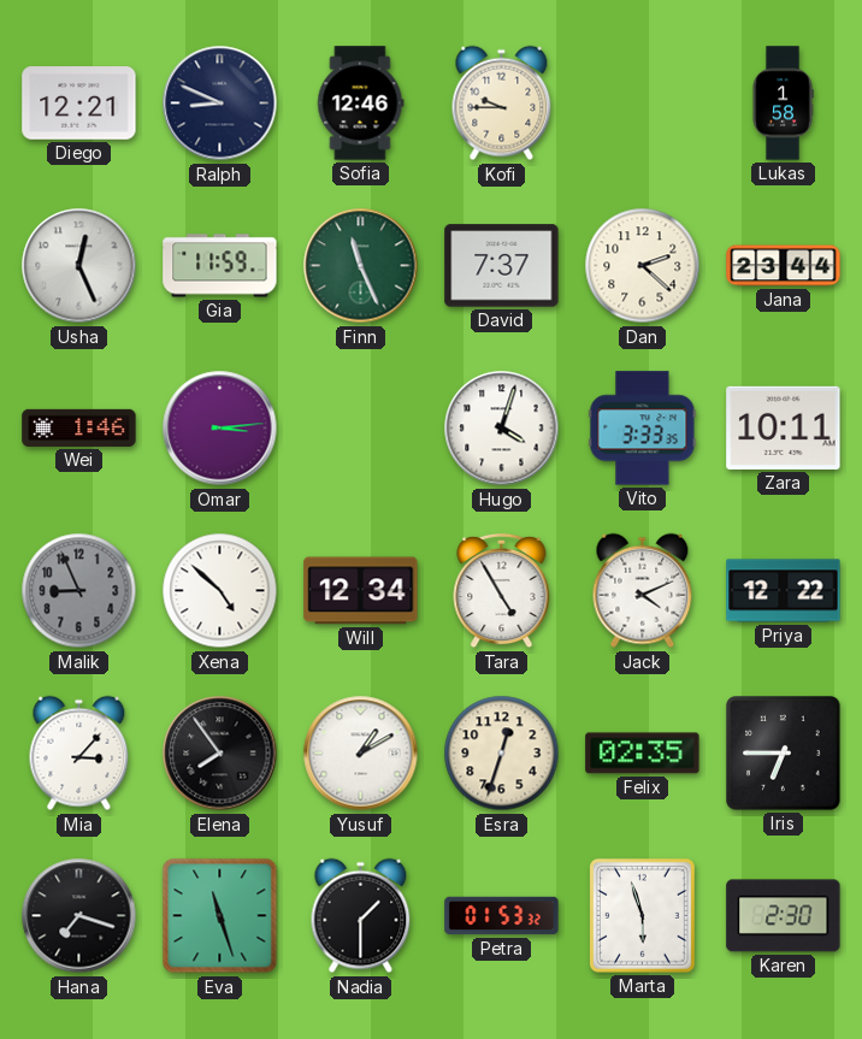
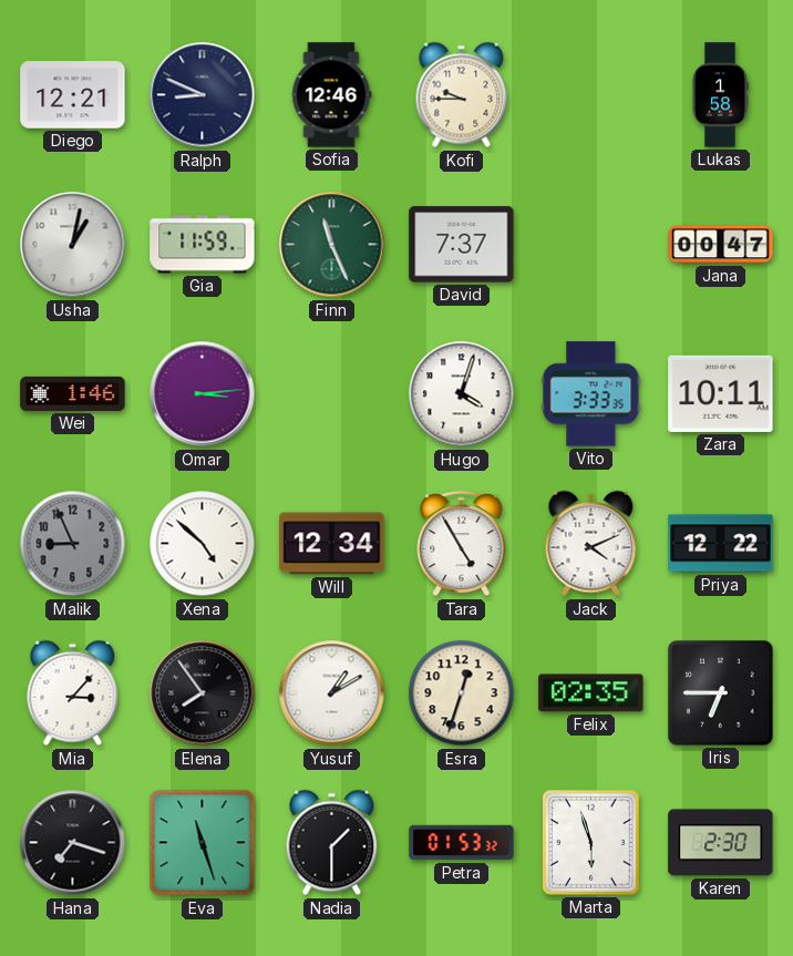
Usha: 12:26 -> 1:02 (73, 245)
Dan: 2:22 -> none (643, 266)
Jana: 23:44 -> 00:47 (721, 245)
